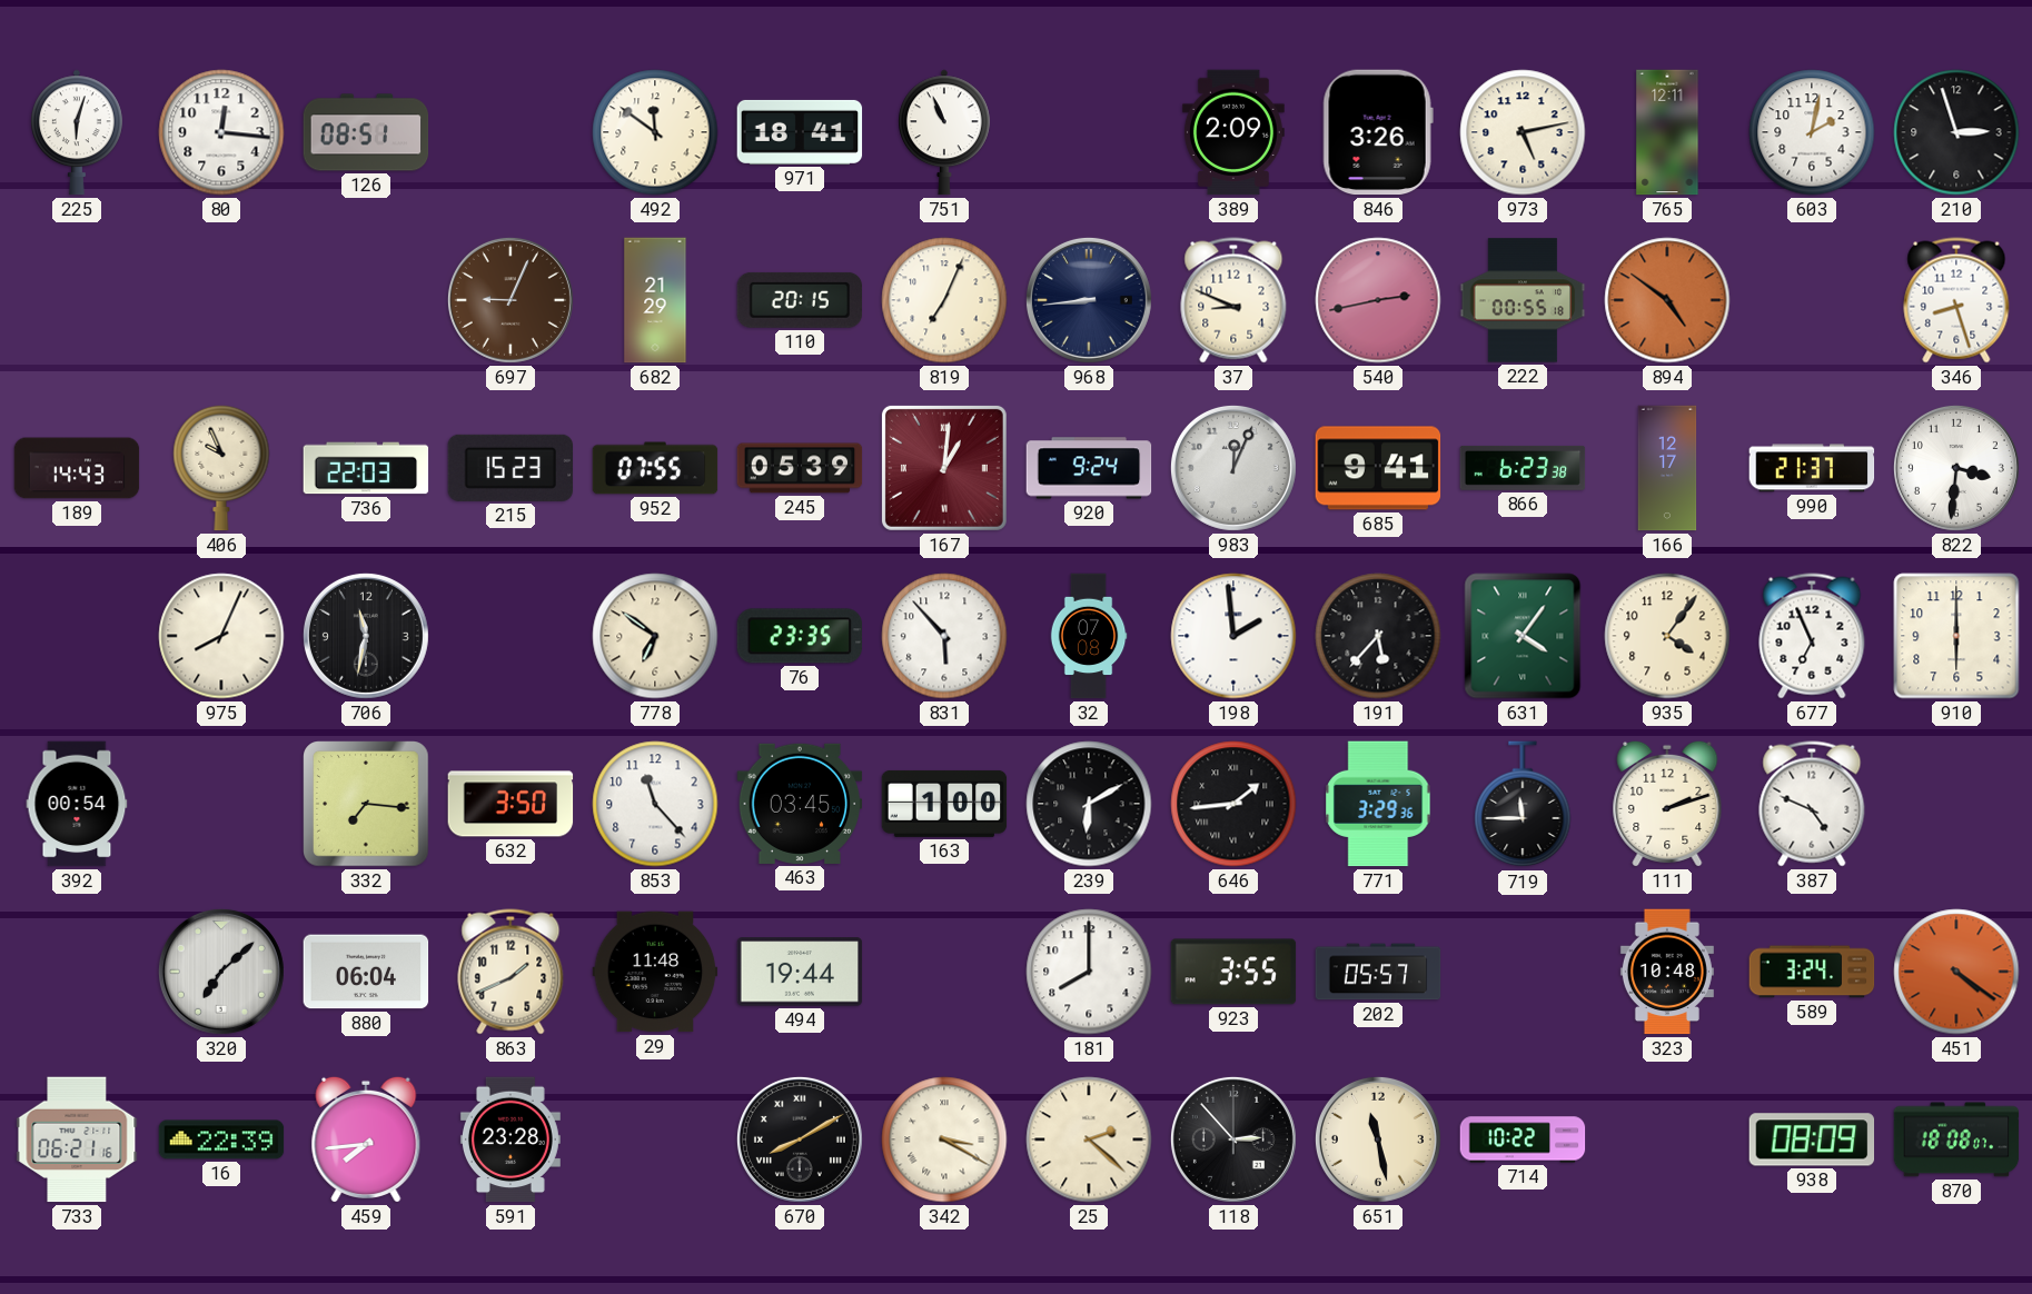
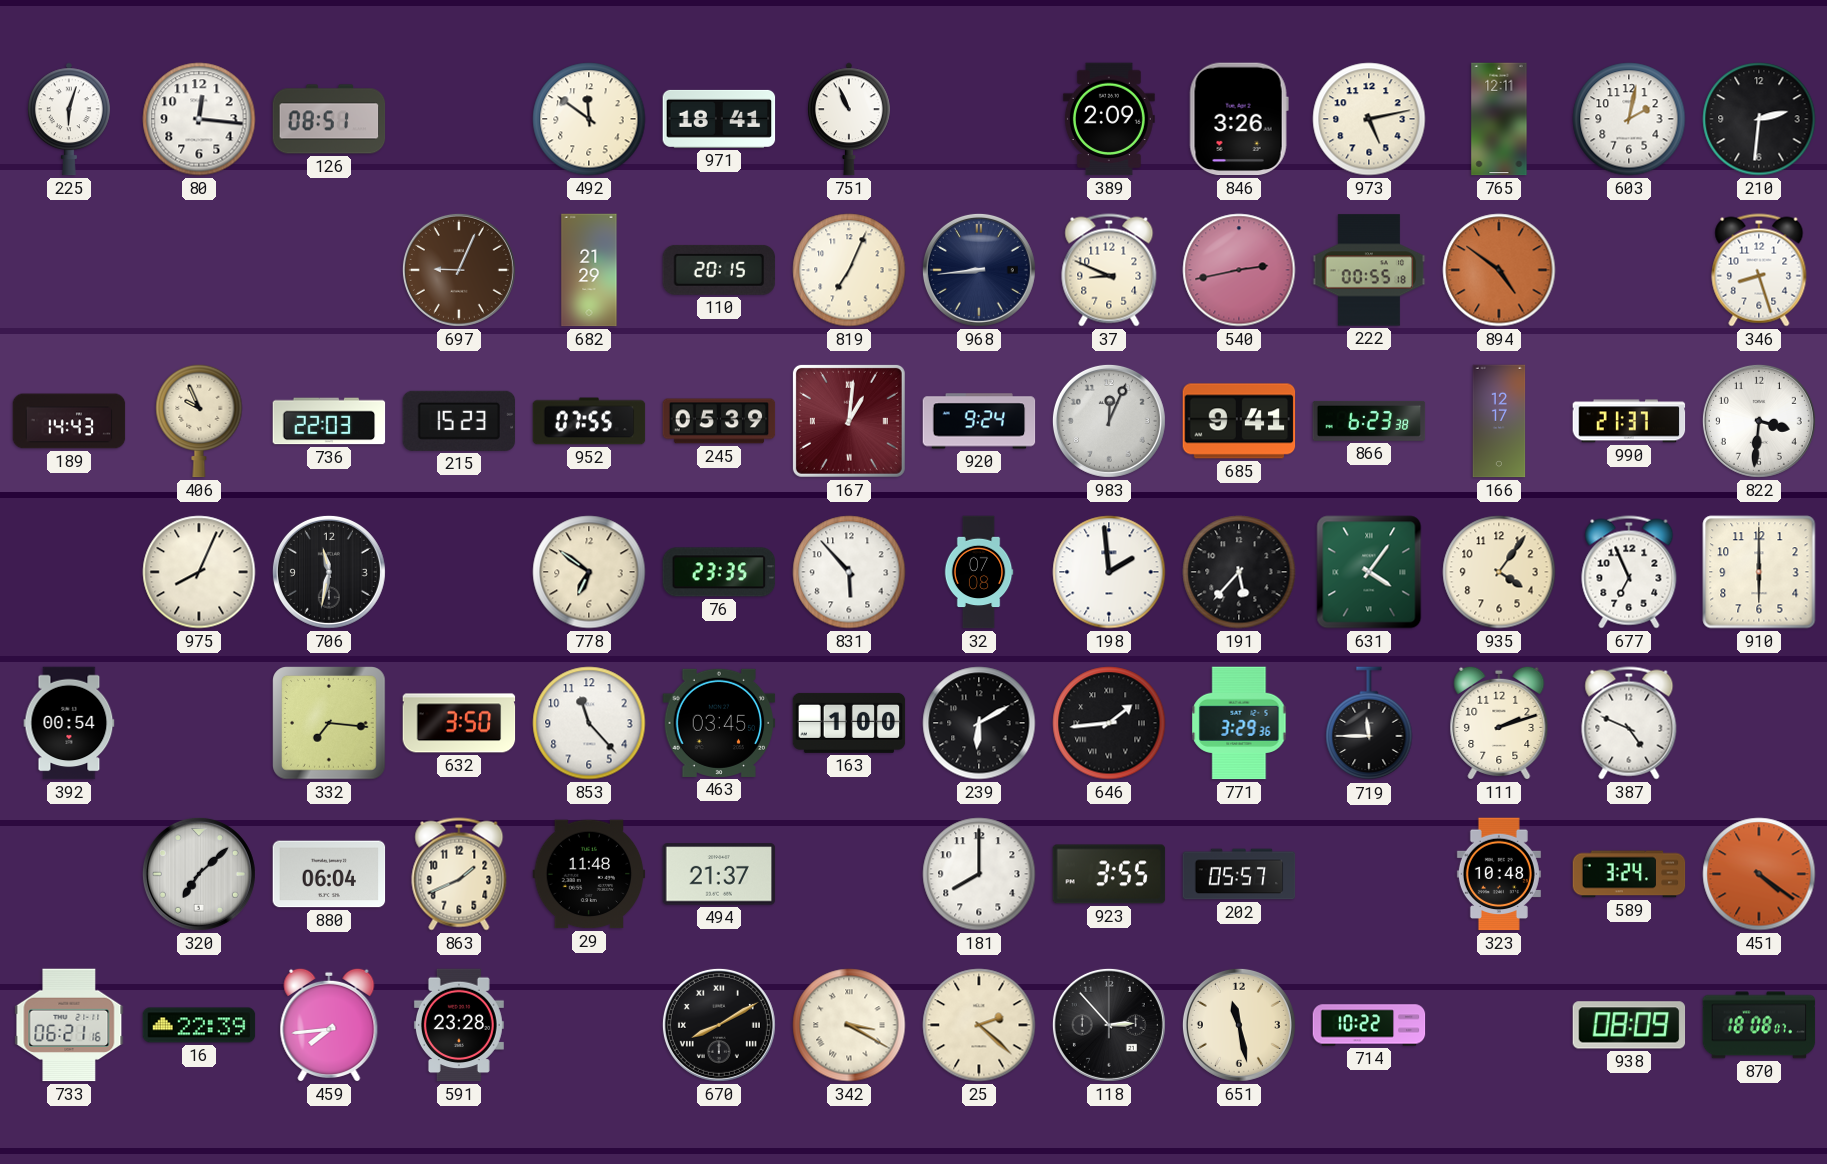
210: 2:57 -> 2:31 (1759, 119)
494: 19:44 -> 21:37 (719, 874)
